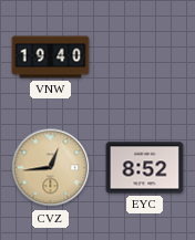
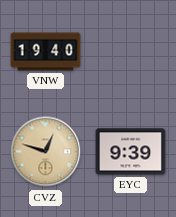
CVZ: 12:44 -> 12:48 (46, 152)
EYC: 8:52 -> 9:39 (131, 152)
